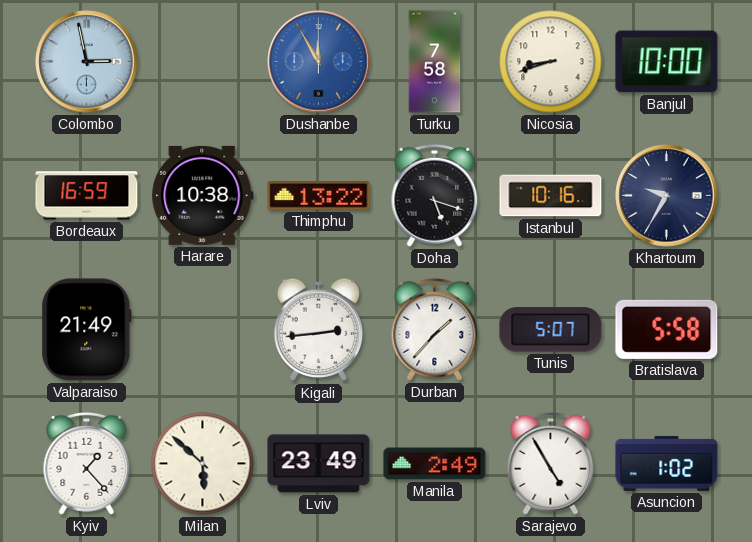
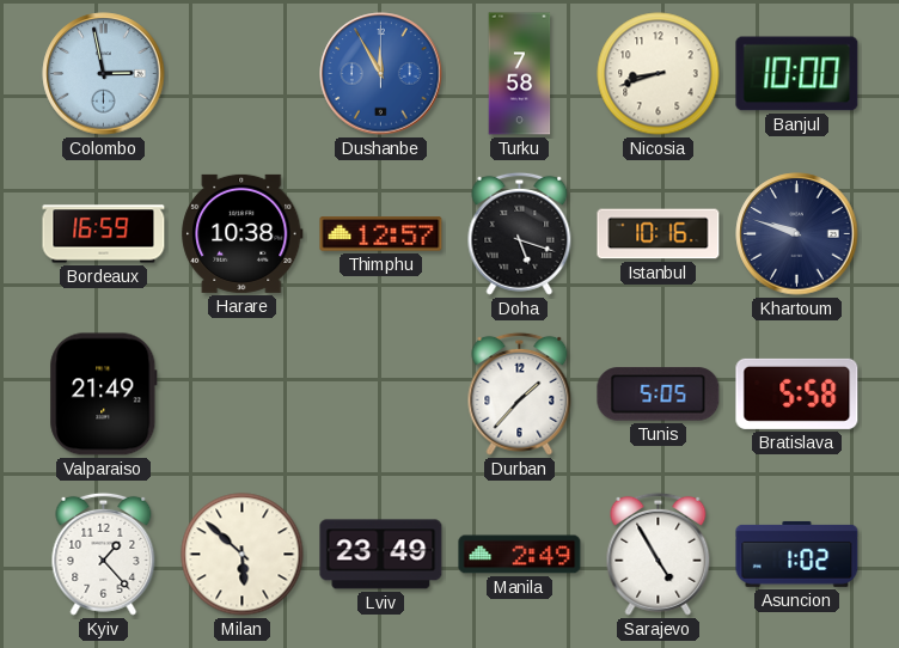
Thimphu: 13:22 -> 12:57 (381, 234)
Khartoum: 9:35 -> 9:48 (797, 234)
Kigali: 2:44 -> none (319, 330)
Tunis: 5:07 -> 5:05 (659, 395)
